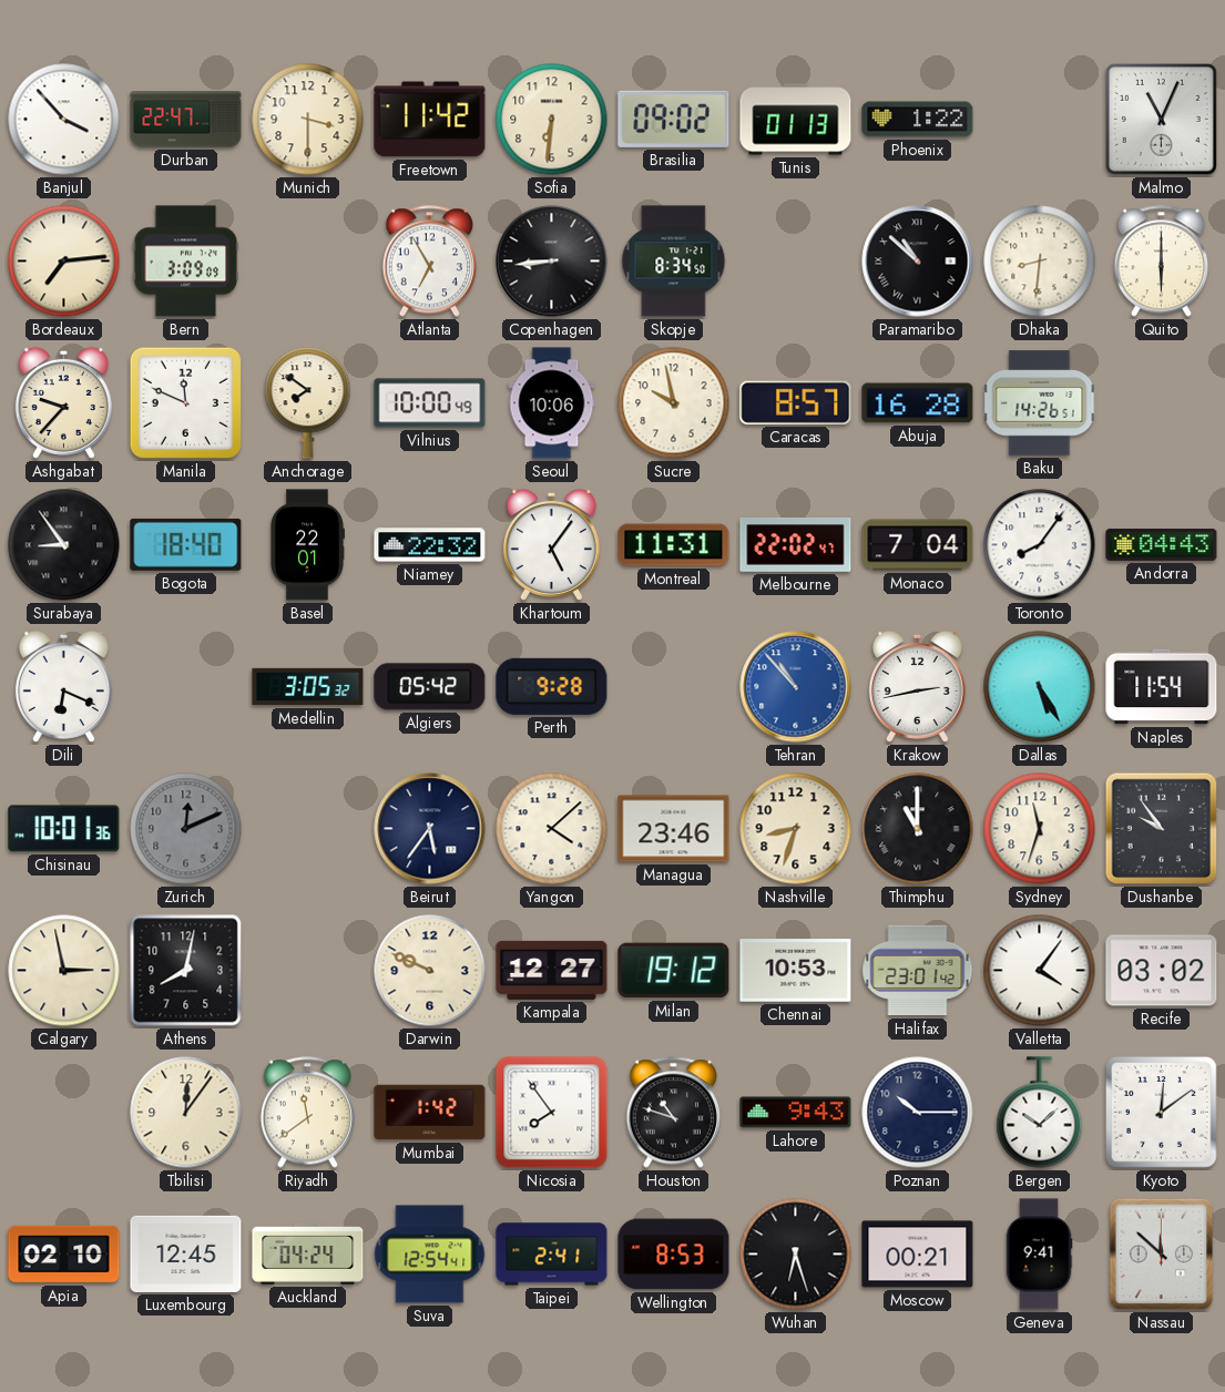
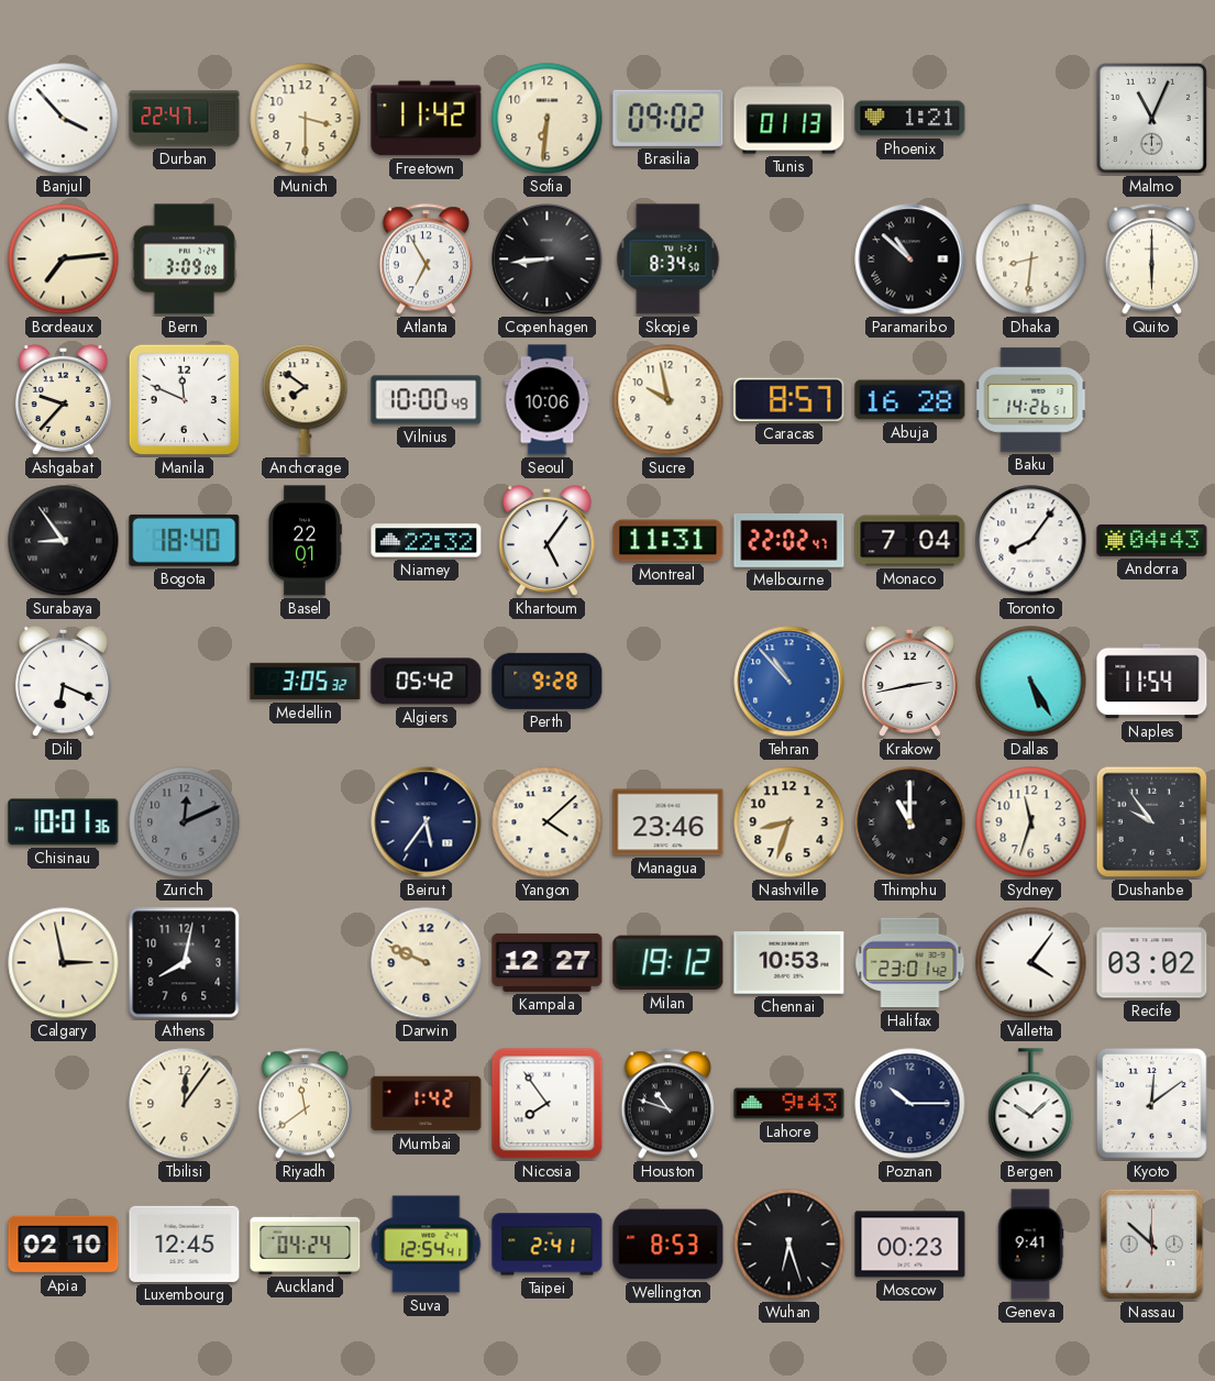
Phoenix: 1:22 -> 1:21 (910, 119)
Moscow: 00:21 -> 00:23 (910, 1245)
